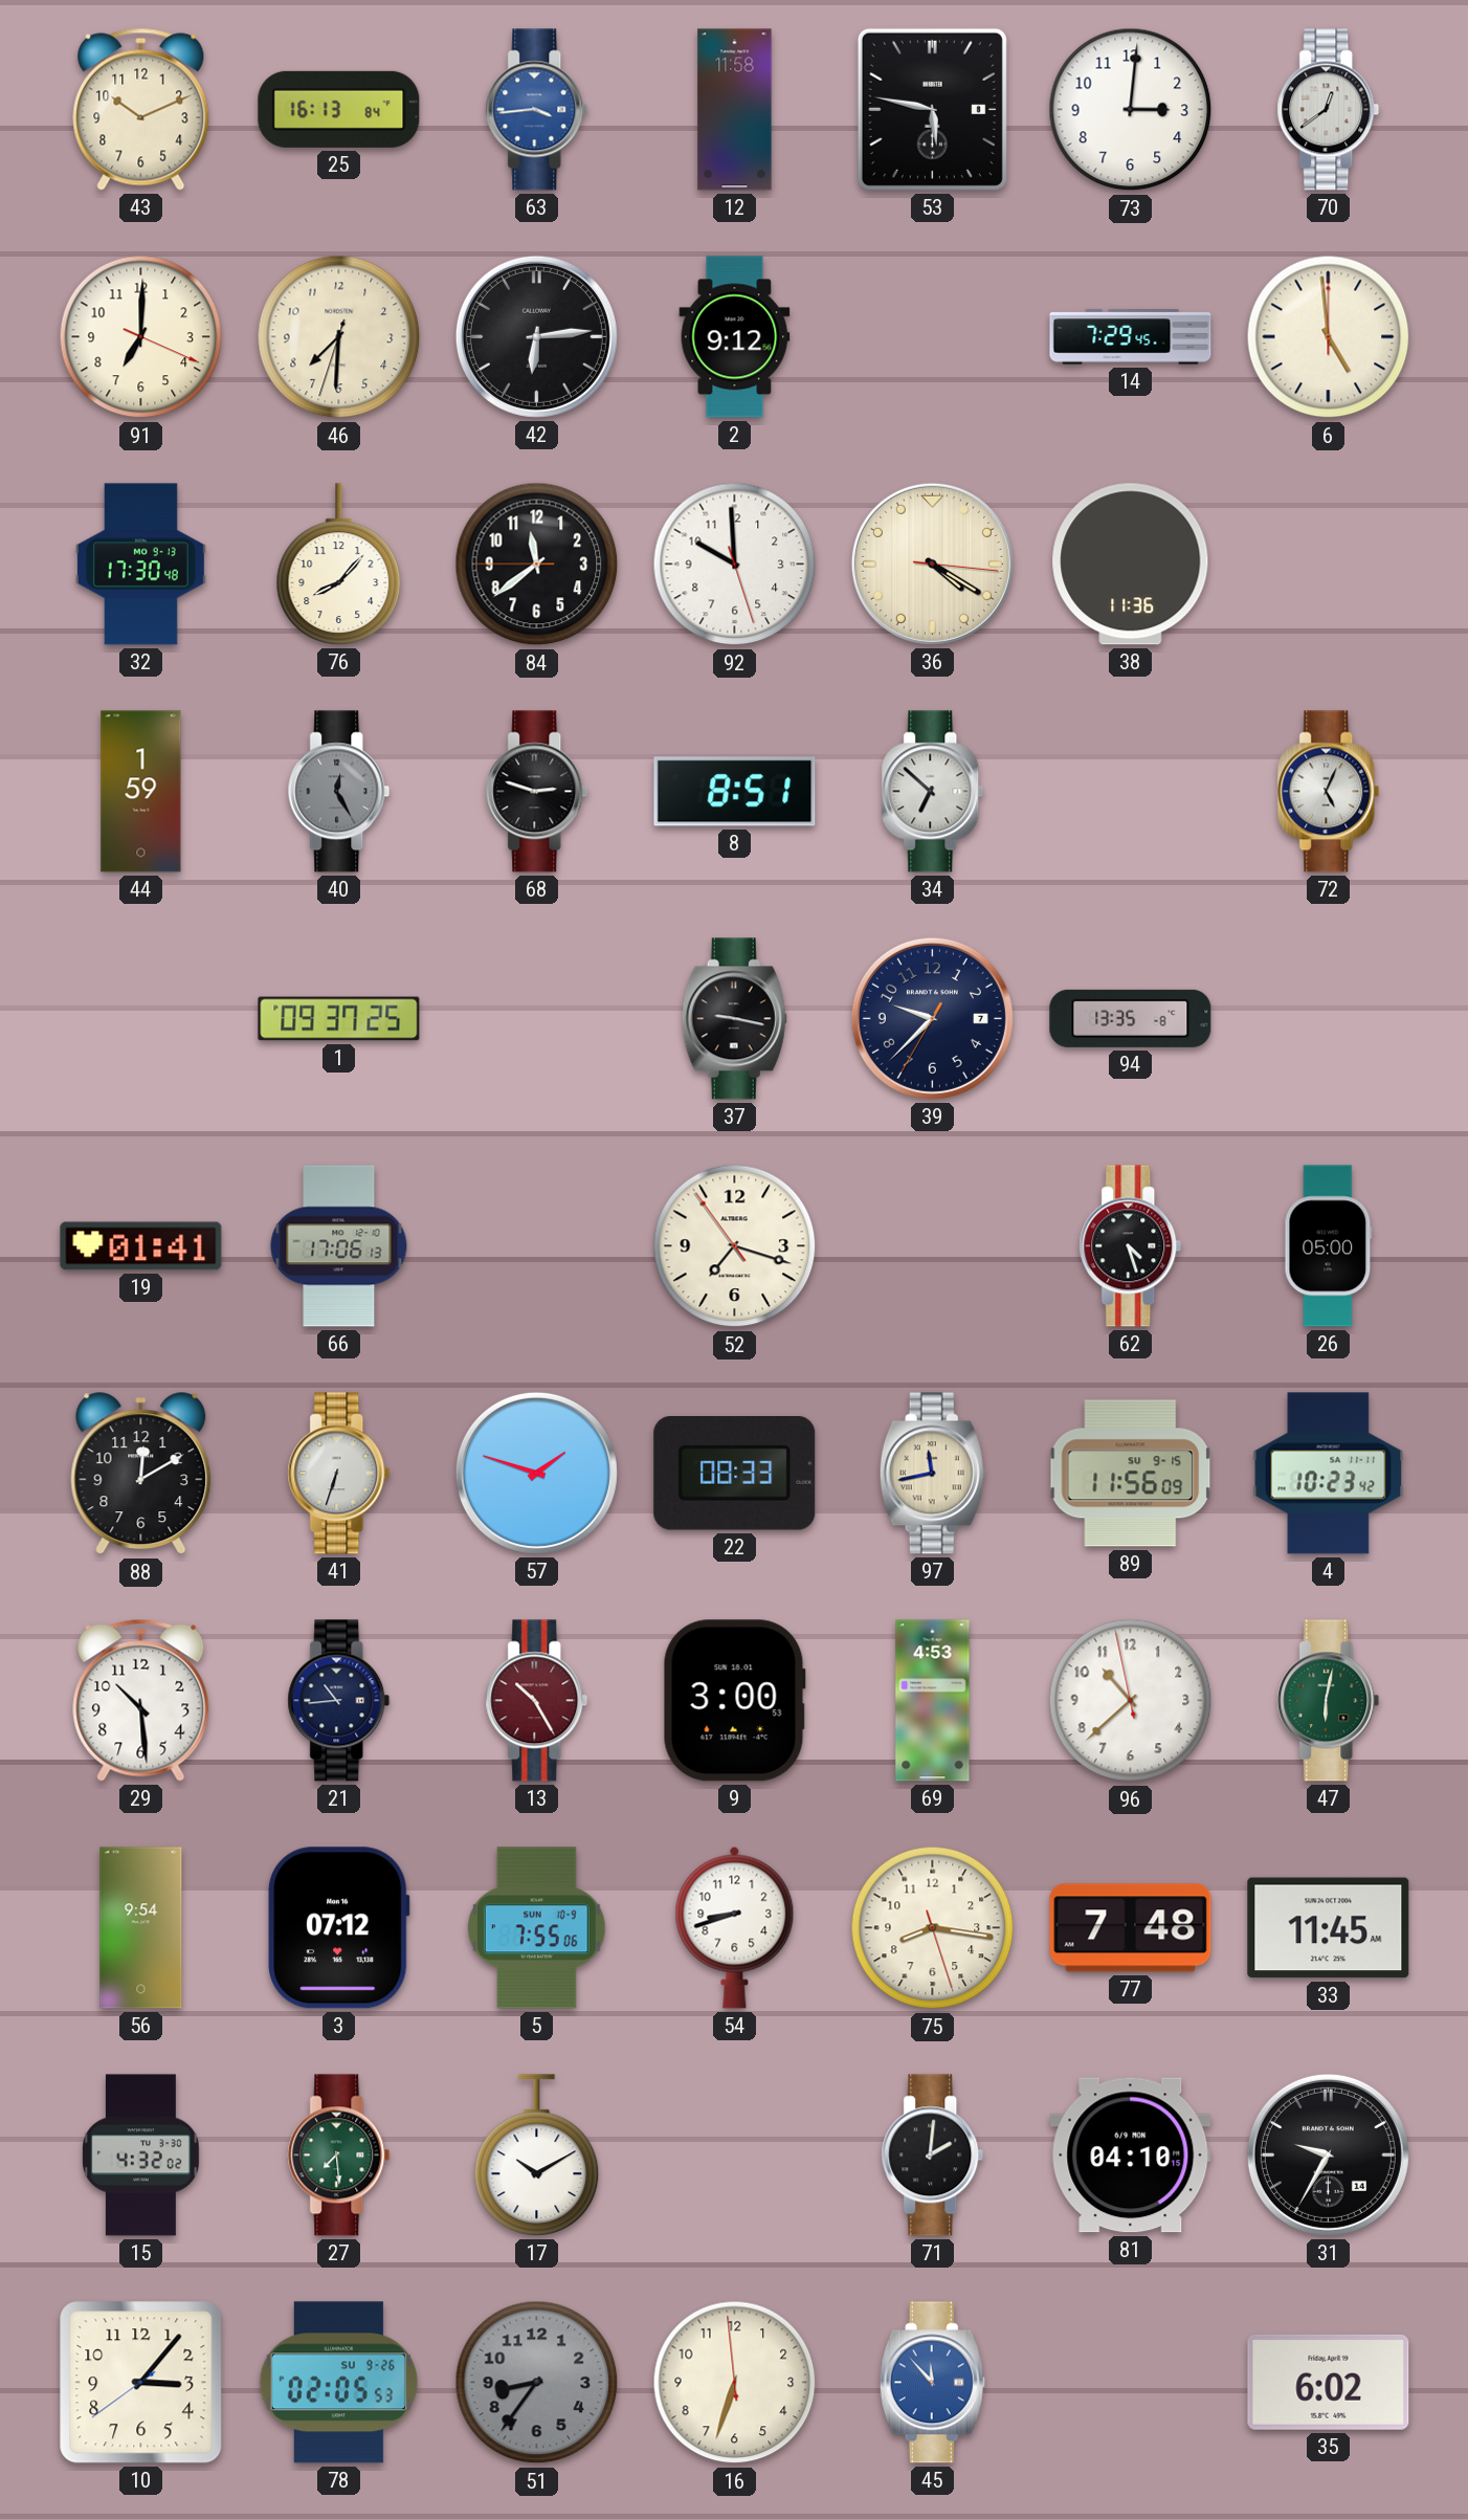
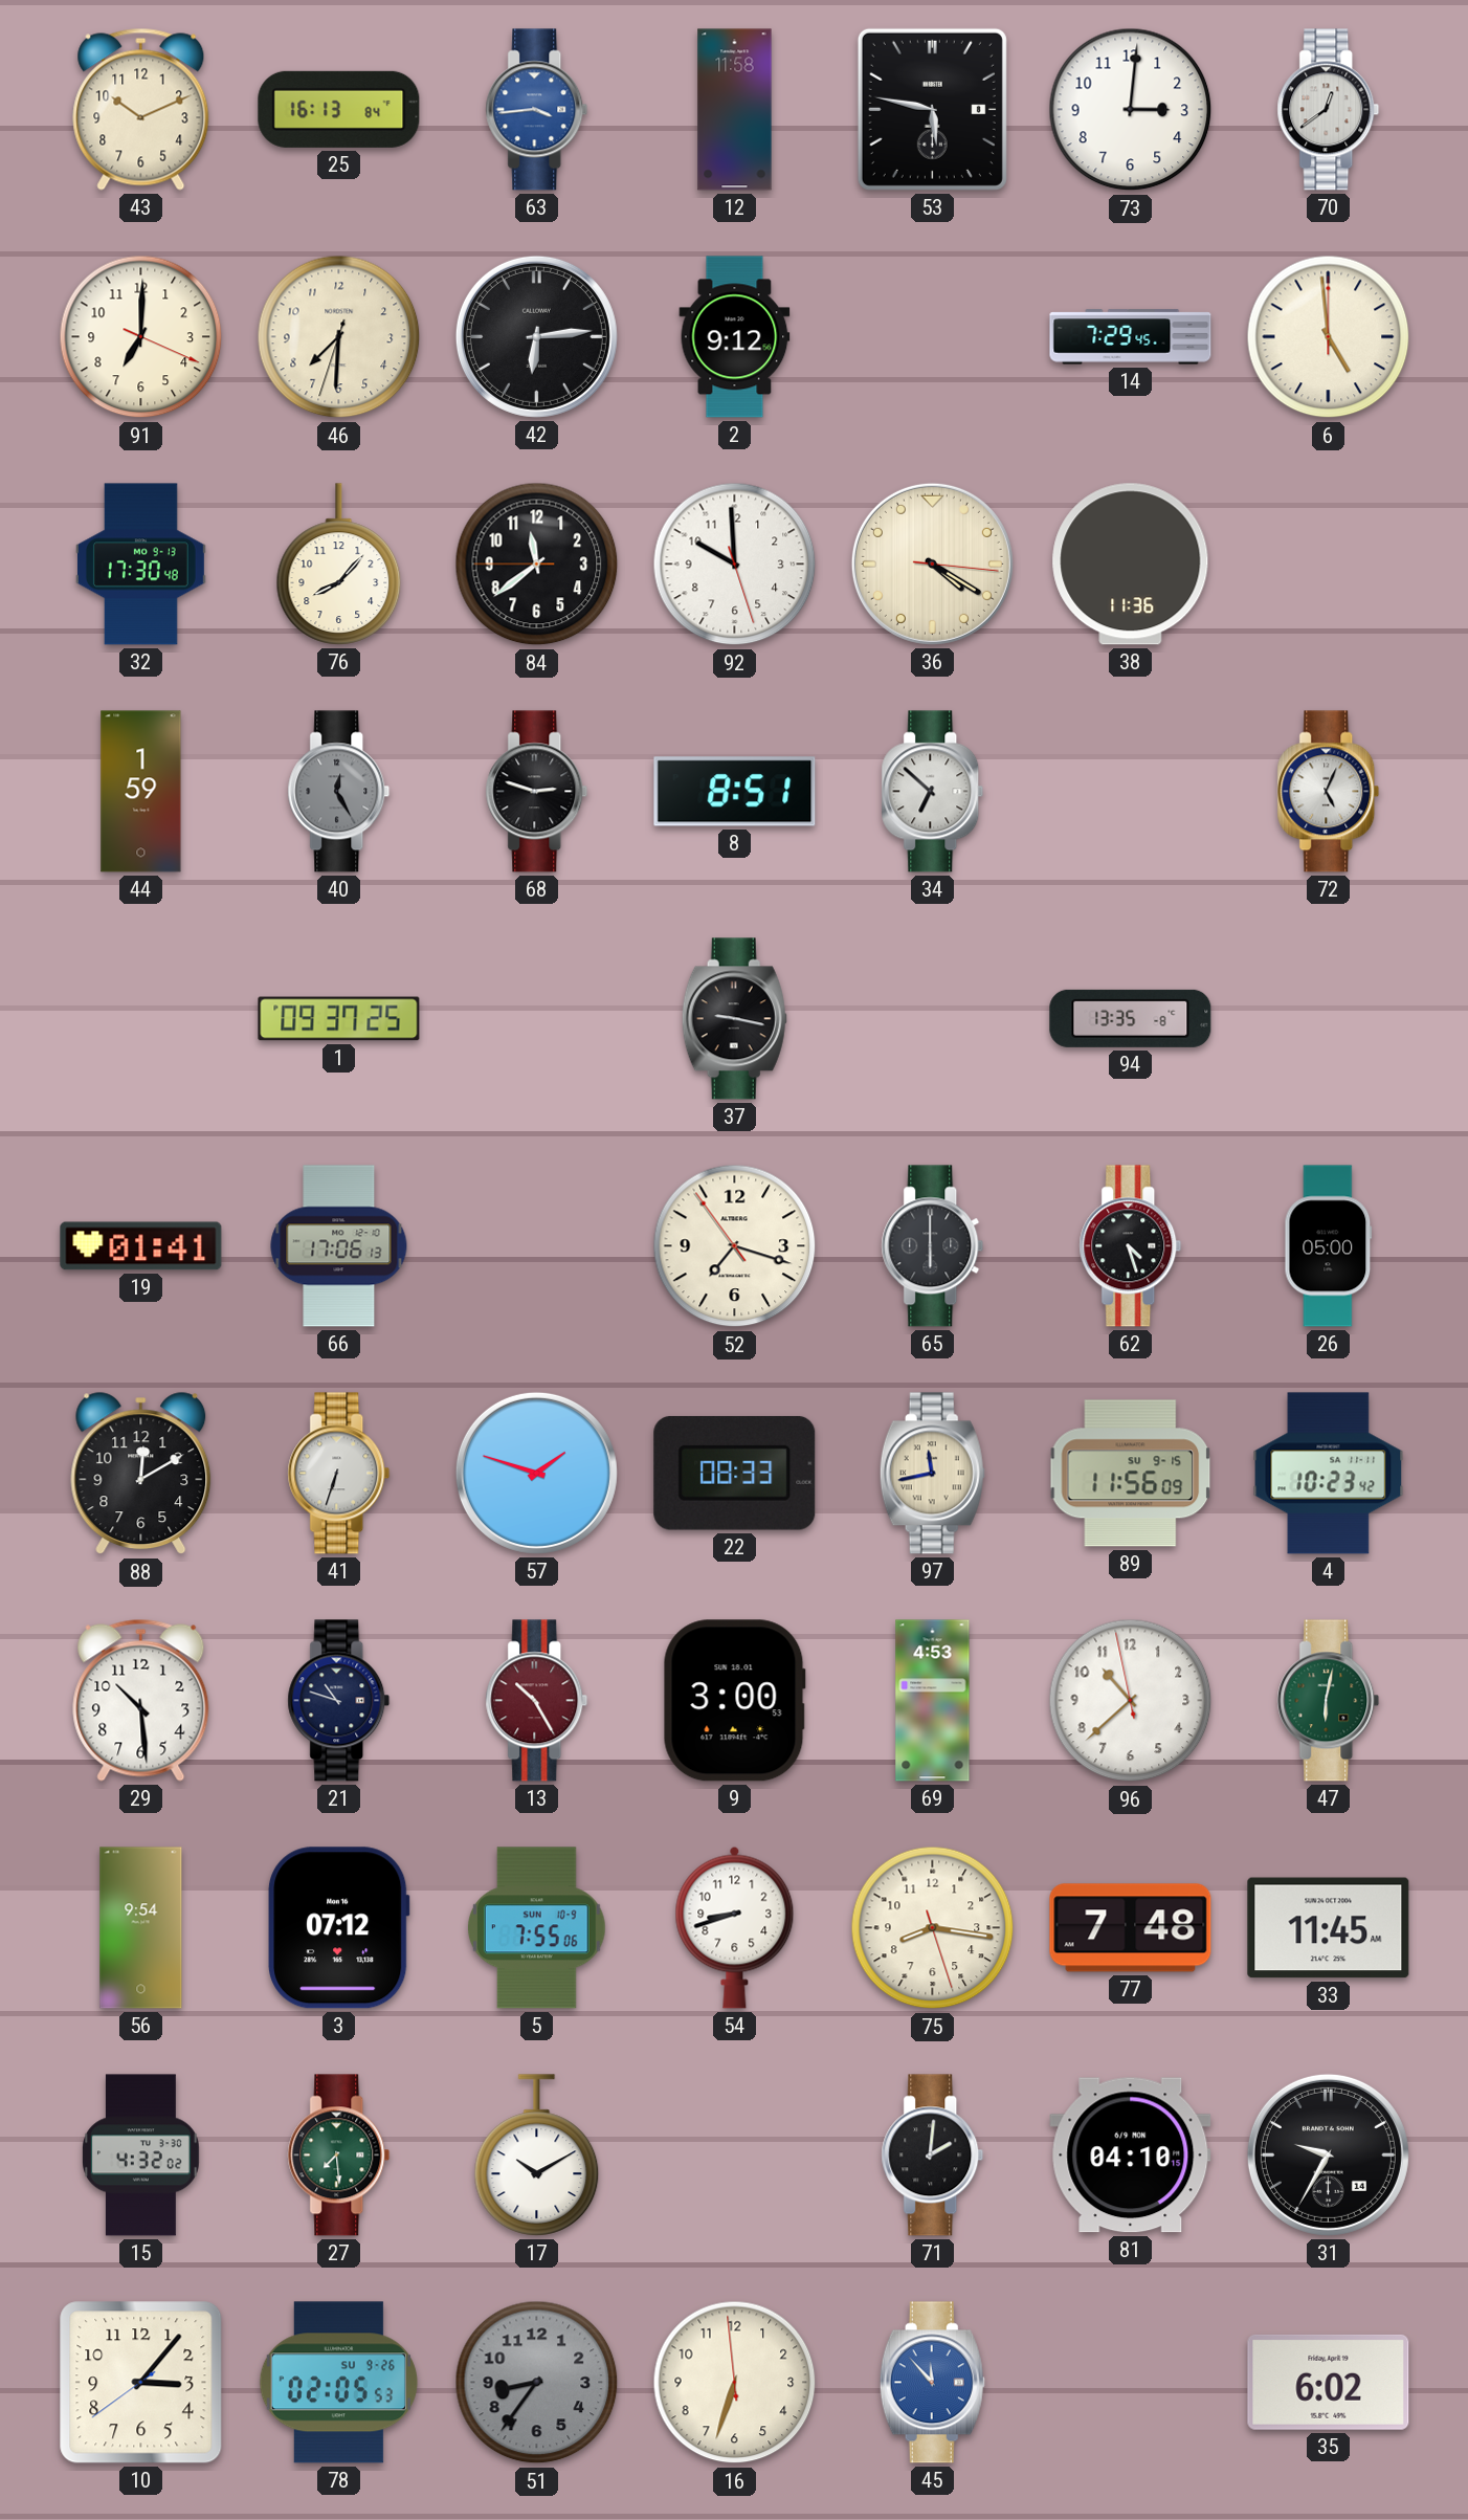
39: 9:37 -> none (932, 1018)
65: none -> 6:00 (933, 1246)
21: 10:44 -> 10:48 (339, 1701)
